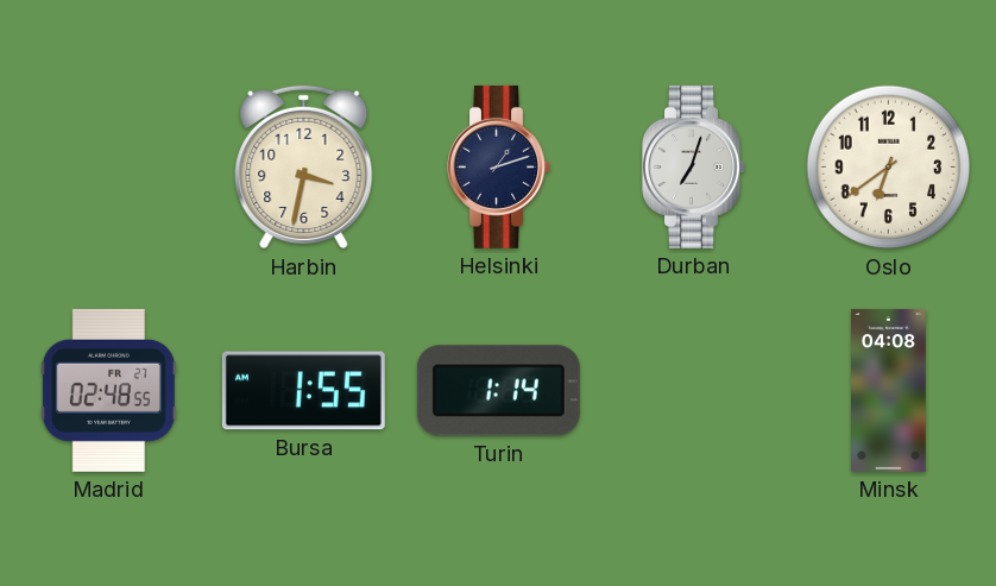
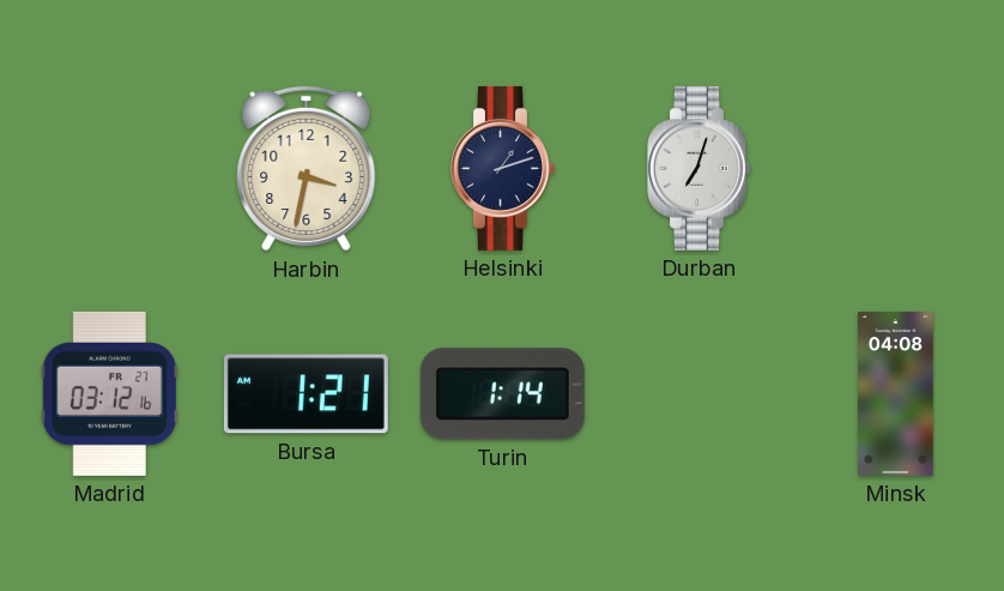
Oslo: 6:39 -> none (889, 168)
Madrid: 02:48 -> 03:12 (109, 393)
Bursa: 1:55 -> 1:21 (306, 394)
